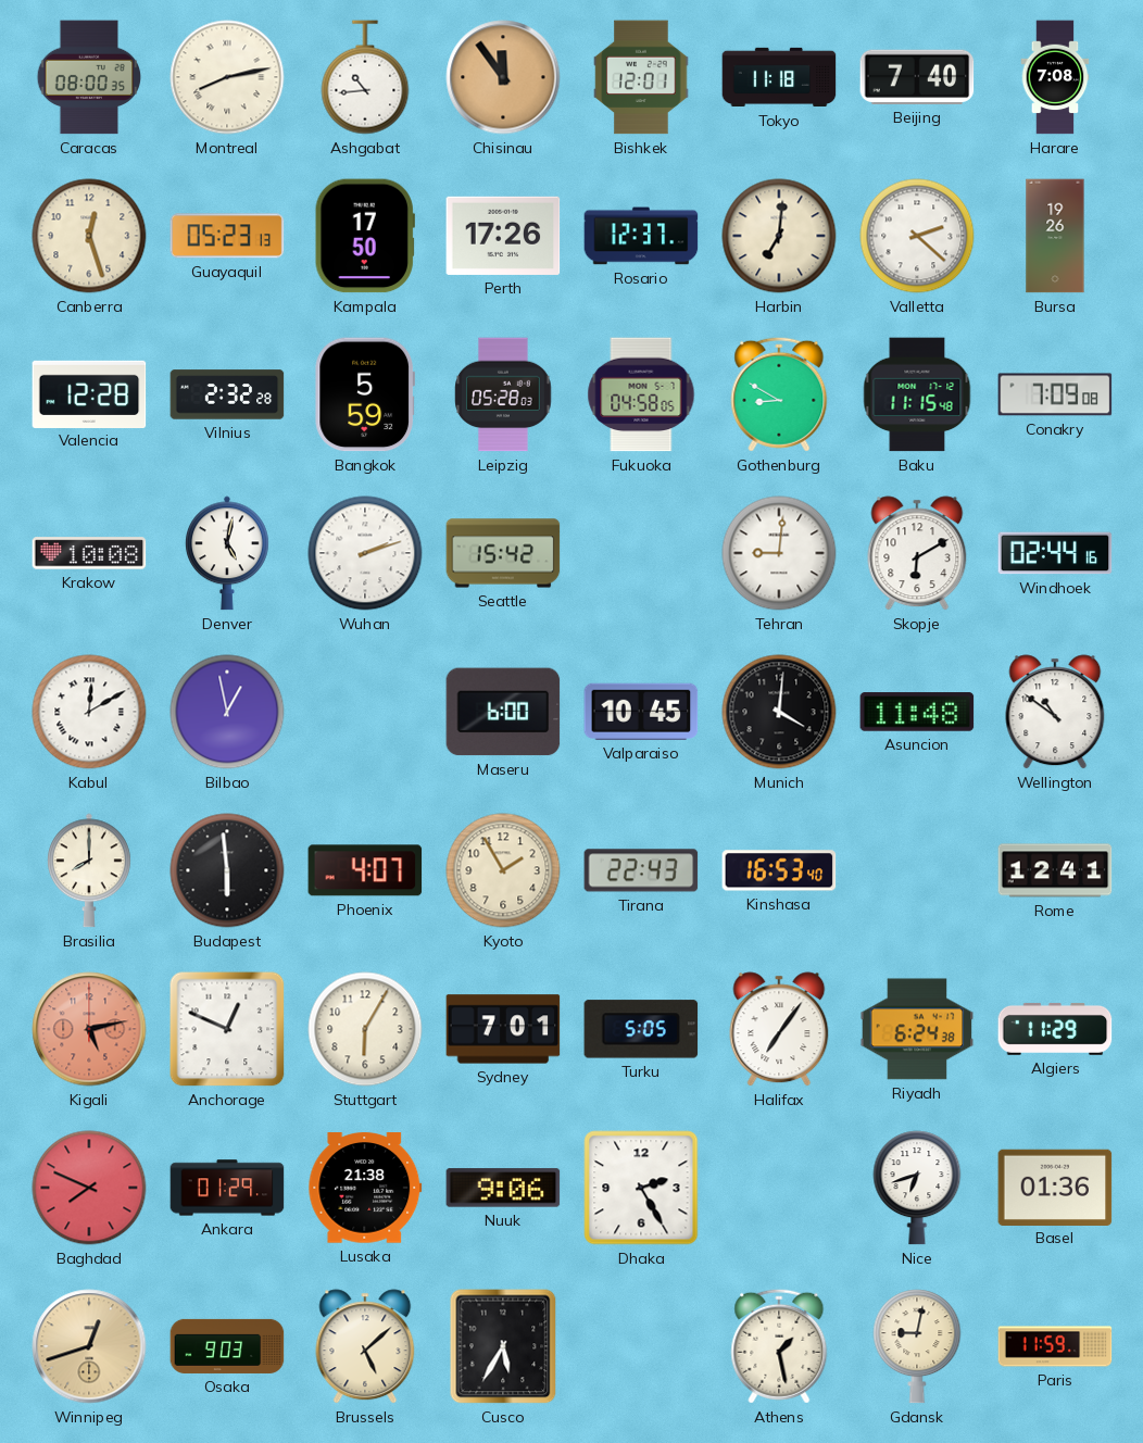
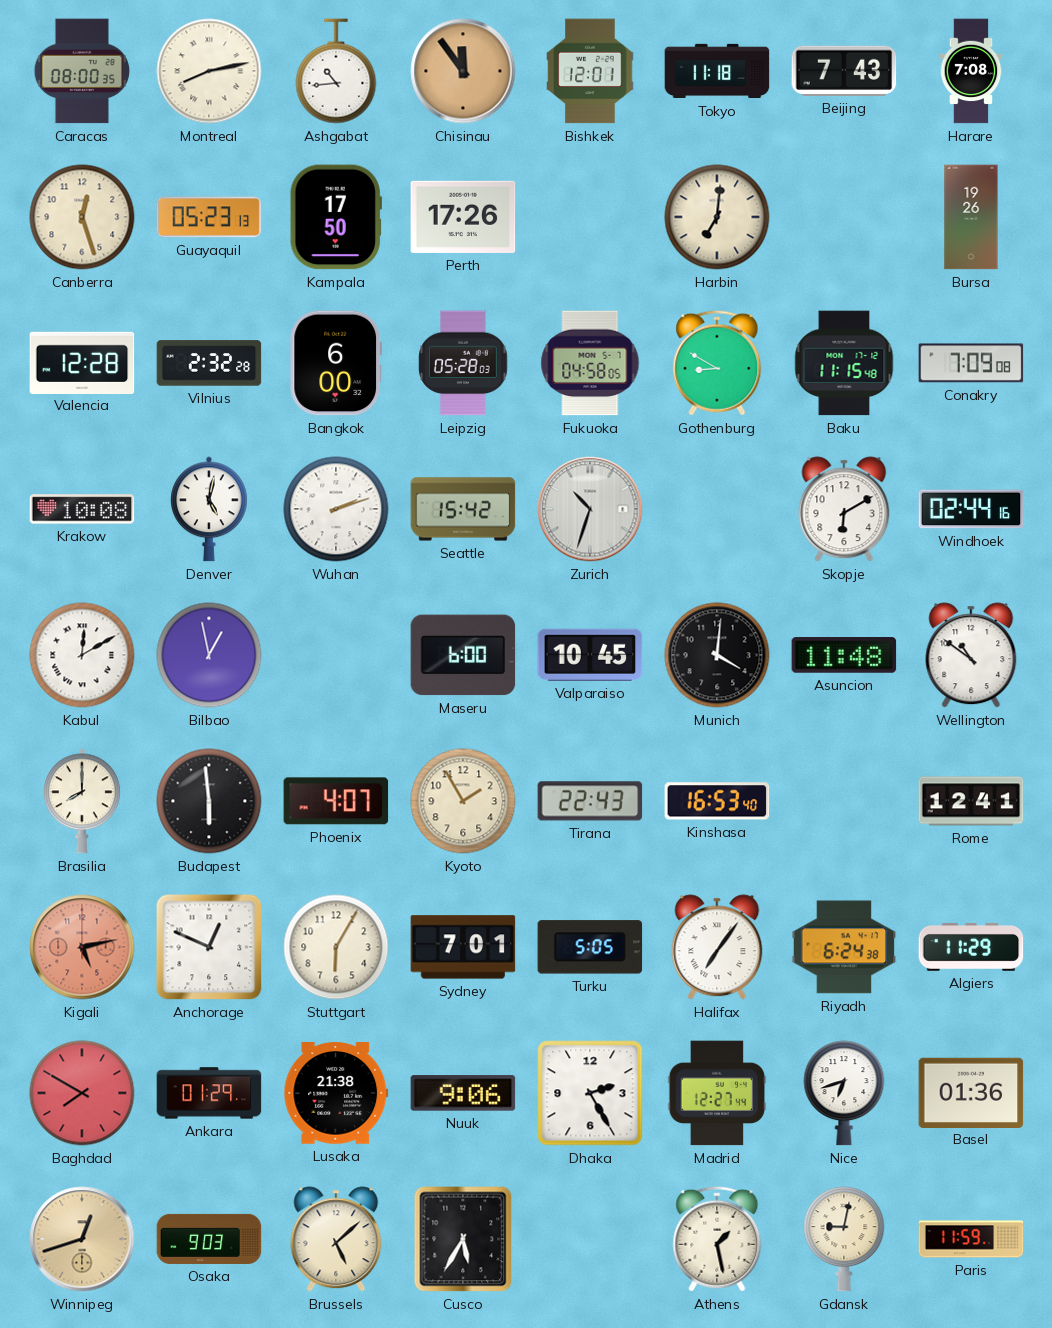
Beijing: 7:40 -> 7:43 (844, 71)
Rosario: 12:37 -> none (641, 236)
Valletta: 2:22 -> none (917, 236)
Bangkok: 5:59 -> 6:00 (335, 363)
Zurich: none -> 10:33 (590, 509)
Tehran: 9:01 -> none (779, 553)
Baghdad: 7:49 -> 7:50 (82, 1093)
Madrid: none -> 12:27 (717, 1093)
